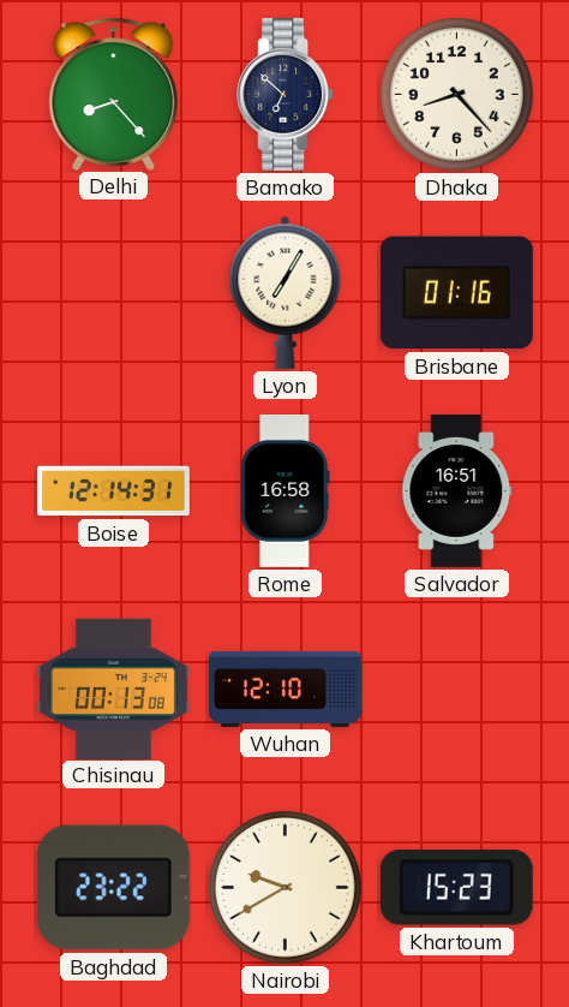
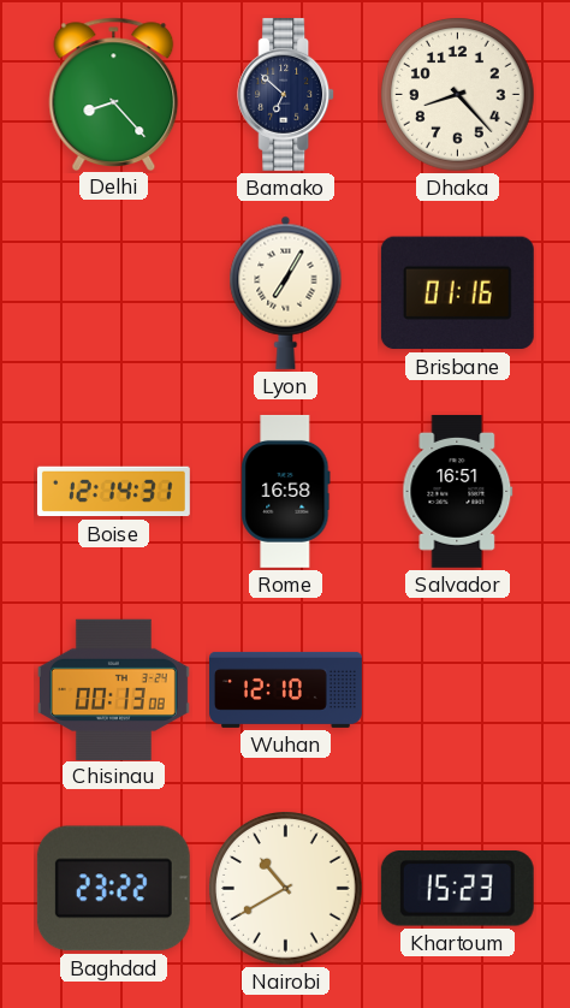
Nairobi: 9:40 -> 10:40 (286, 889)
